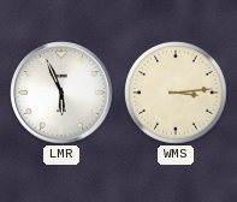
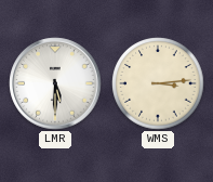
LMR: 5:56 -> 5:30 (55, 83)
